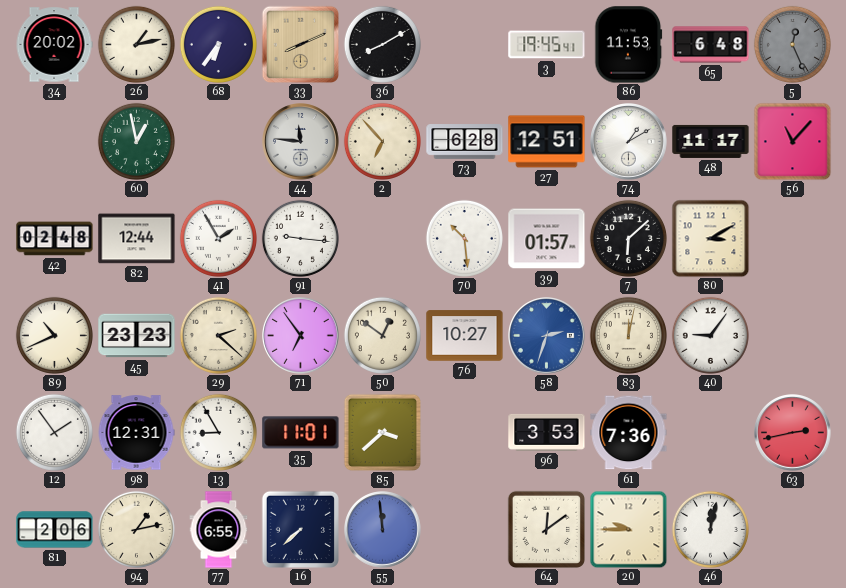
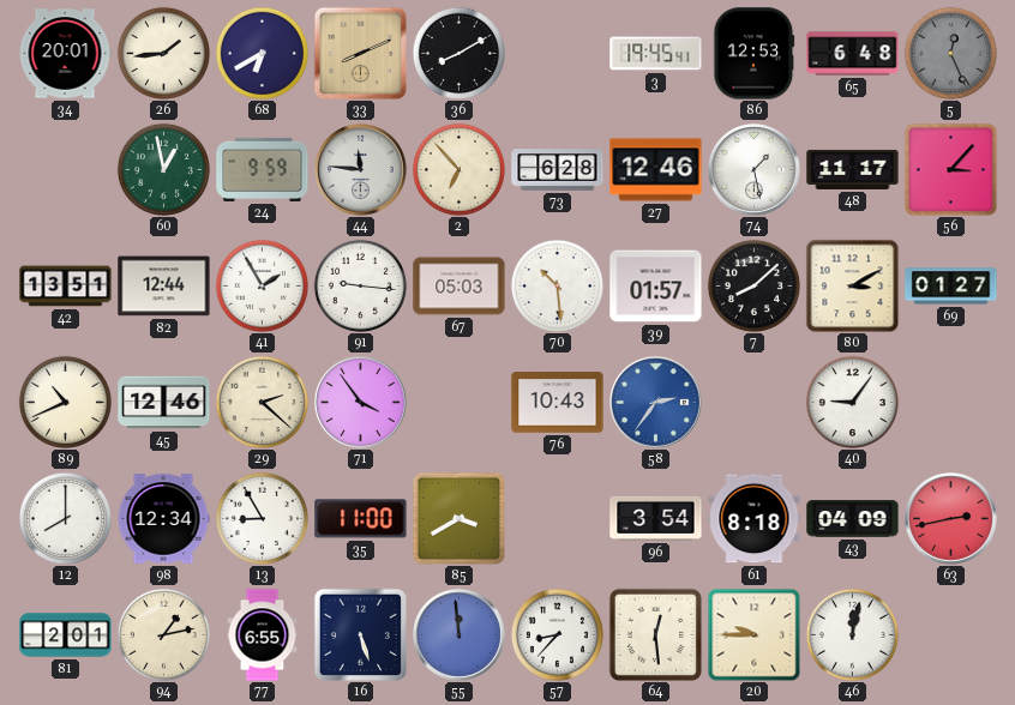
34: 20:02 -> 20:01 (65, 54)
26: 1:13 -> 1:44 (163, 53)
68: 6:36 -> 6:40 (262, 53)
86: 11:53 -> 12:53 (755, 54)
24: none -> 9:59 (263, 169)
27: 12:51 -> 12:46 (656, 170)
74: 1:10 -> 1:28 (755, 170)
56: 11:07 -> 3:07 (950, 169)
42: 02:48 -> 13:51 (66, 287)
67: none -> 05:03 (460, 287)
7: 6:08 -> 8:08 (753, 285)
69: none -> 01:27 (951, 287)
45: 23:23 -> 12:46 (164, 403)
71: 6:54 -> 3:54 (361, 403)
50: 12:51 -> none (382, 335)
76: 10:27 -> 10:43 (558, 403)
58: 2:33 -> 2:36 (656, 403)
83: 12:02 -> none (628, 335)
12: 1:54 -> 8:00 (65, 518)
98: 12:31 -> 12:34 (163, 519)
35: 11:01 -> 11:00 (361, 519)
85: 3:38 -> 3:40 (458, 518)
96: 3:53 -> 3:54 (656, 518)
61: 7:36 -> 8:18 (755, 519)
43: none -> 04:09 (853, 519)
81: 2:06 -> 2:01 (66, 635)
16: 7:38 -> 5:27 (360, 634)
57: none -> 8:37 (557, 634)
64: 12:09 -> 12:29 (655, 634)
